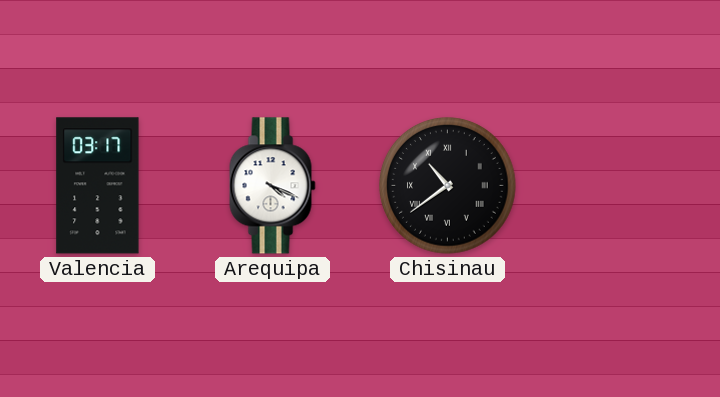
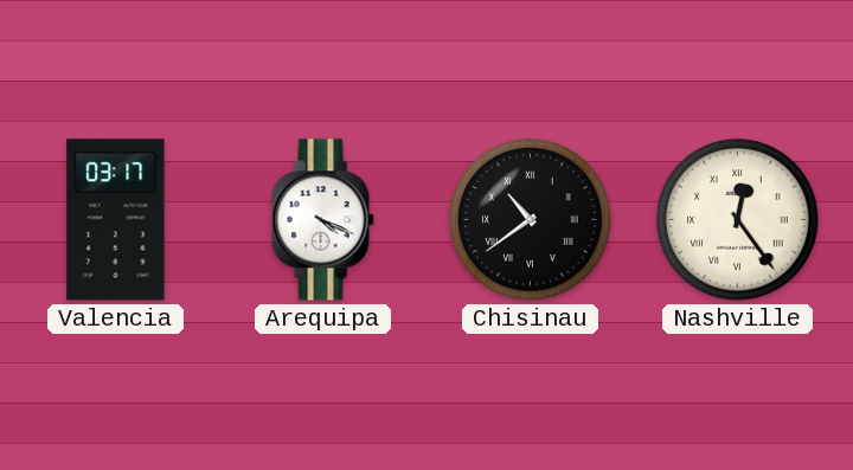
Nashville: none -> 12:24 (738, 220)
